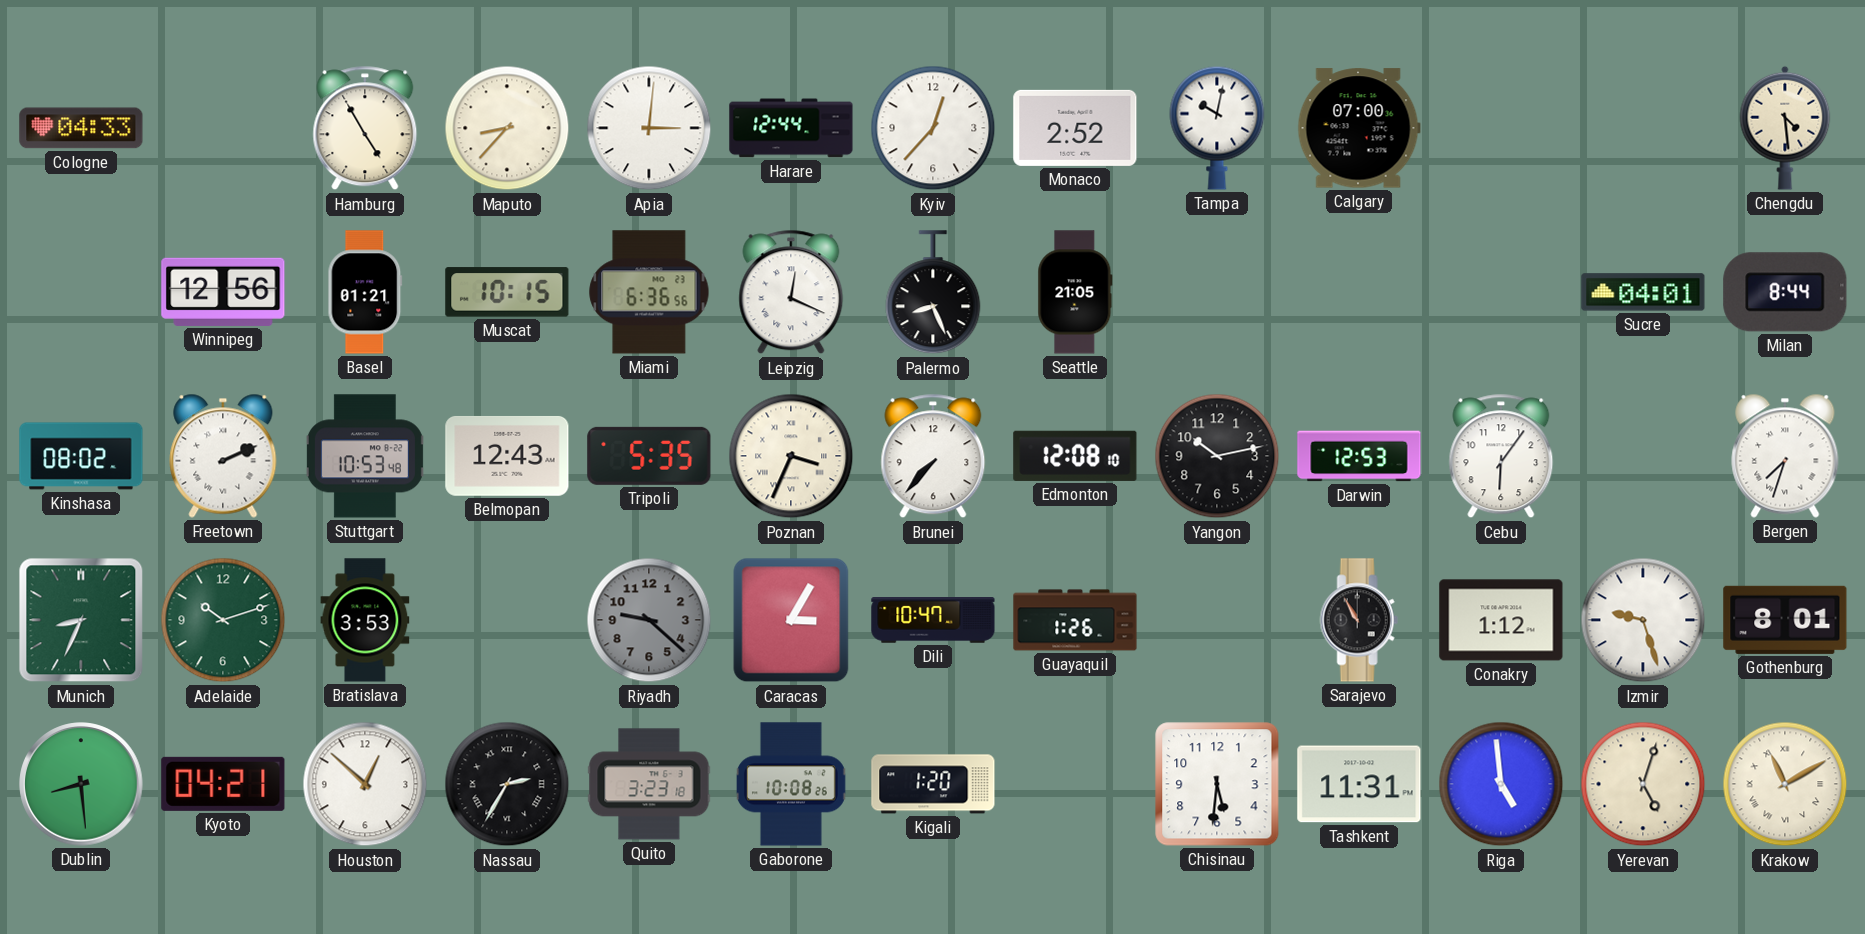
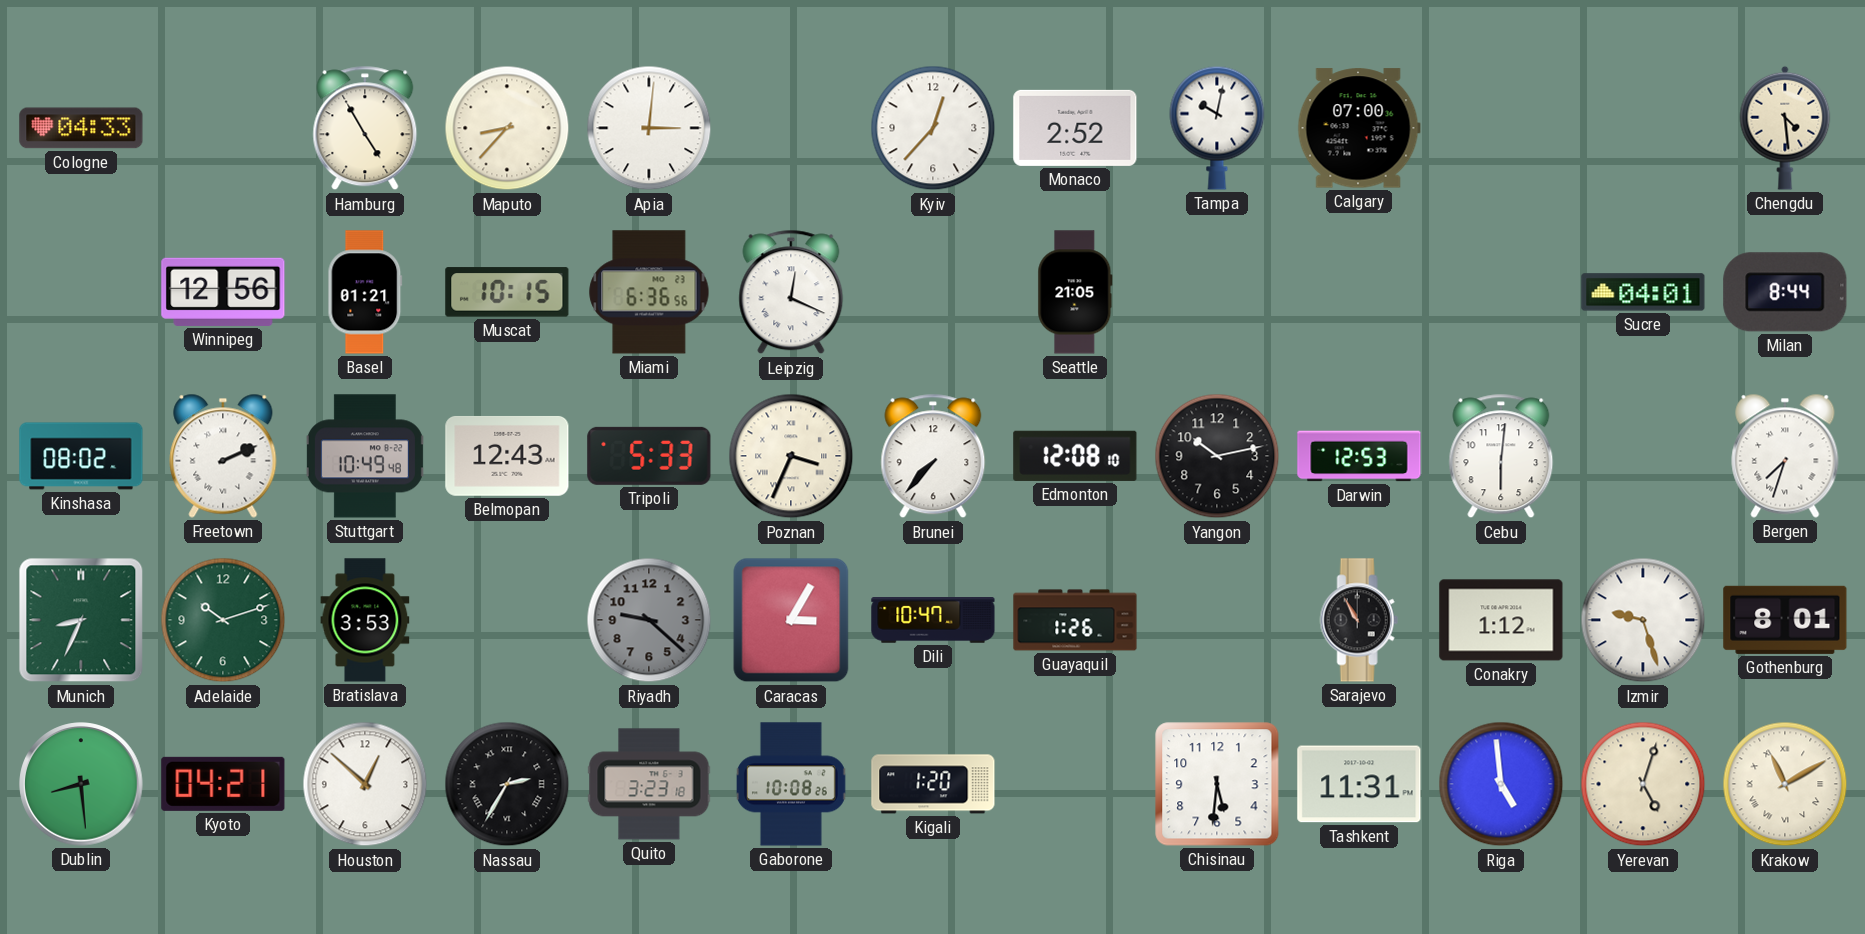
Harare: 12:44 -> none (791, 128)
Palermo: 8:26 -> none (933, 293)
Stuttgart: 10:53 -> 10:49 (365, 456)
Tripoli: 5:35 -> 5:33 (649, 456)
Cebu: 6:06 -> 6:01 (1501, 456)
